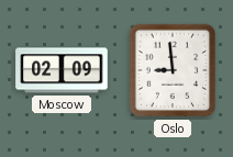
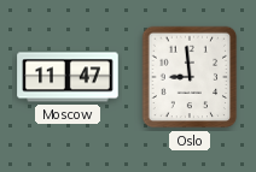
Moscow: 02:09 -> 11:47 (68, 77)
